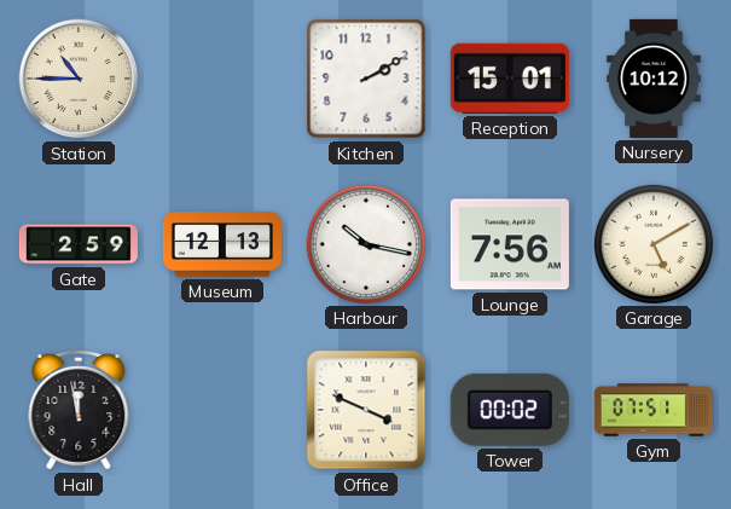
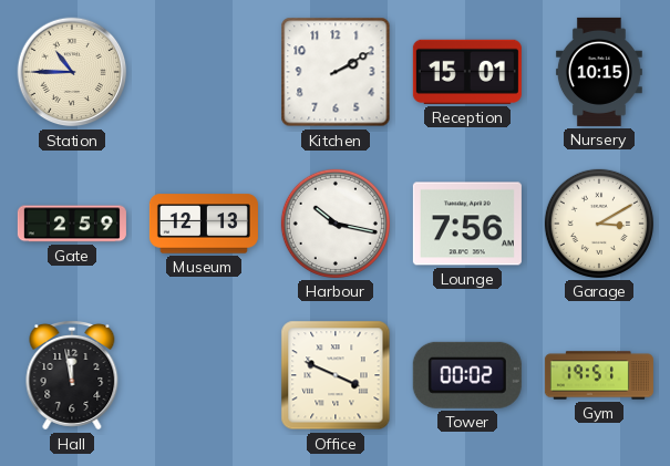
Nursery: 10:12 -> 10:15 (599, 72)
Garage: 5:10 -> 3:10 (599, 224)
Gym: 07:51 -> 19:51 (599, 375)
